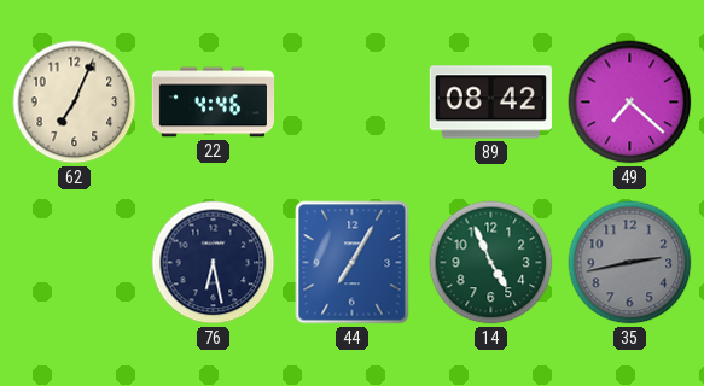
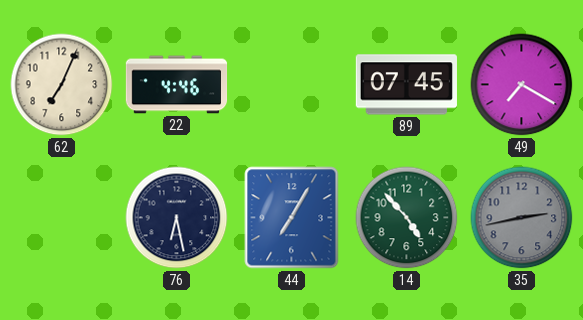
89: 08:42 -> 07:45 (406, 85)
49: 7:22 -> 7:20 (522, 85)
14: 4:56 -> 4:53 (407, 218)
